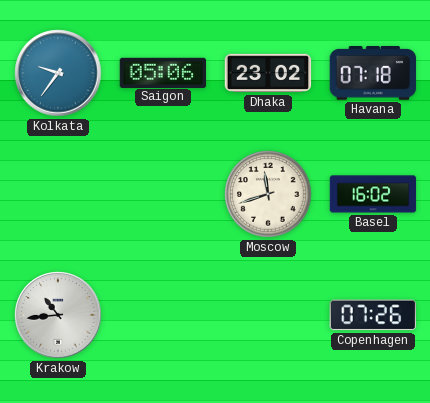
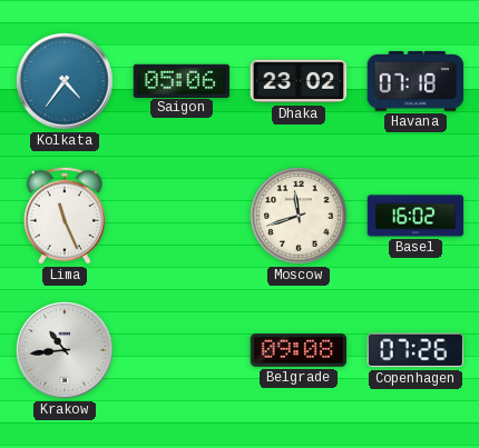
Kolkata: 9:36 -> 4:36 (65, 81)
Lima: none -> 11:26 (65, 216)
Belgrade: none -> 09:08 (299, 351)
